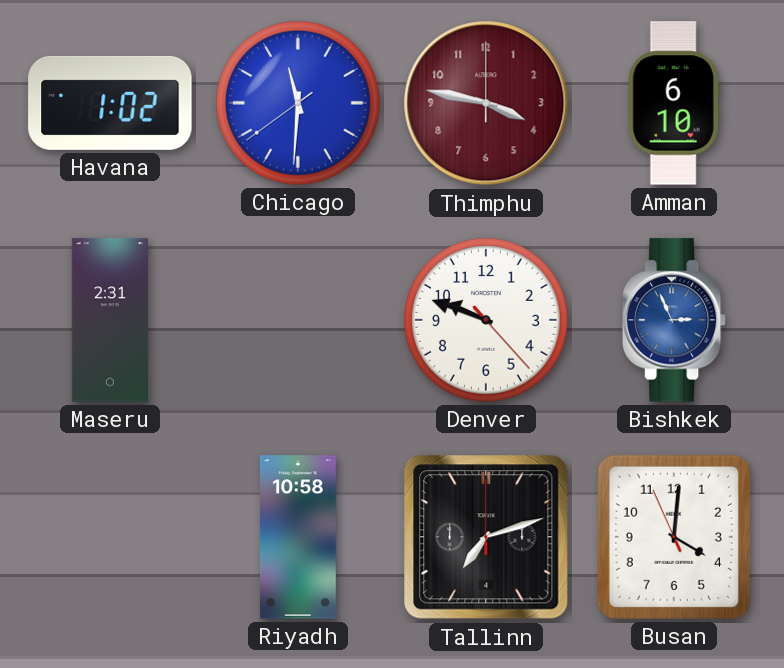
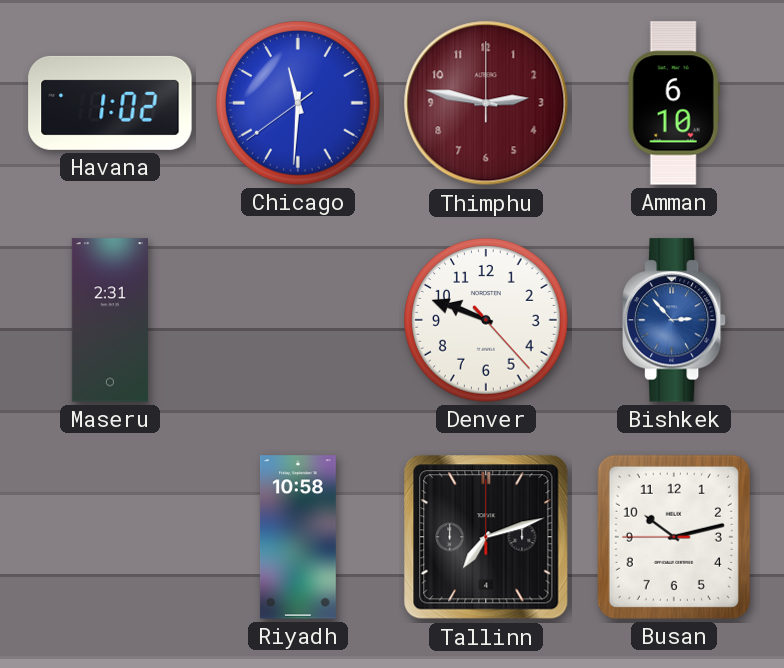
Thimphu: 3:47 -> 2:47 (486, 103)
Bishkek: 2:56 -> 2:53 (674, 320)
Busan: 4:00 -> 10:12 (674, 537)
